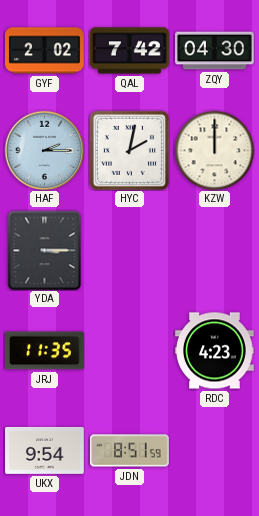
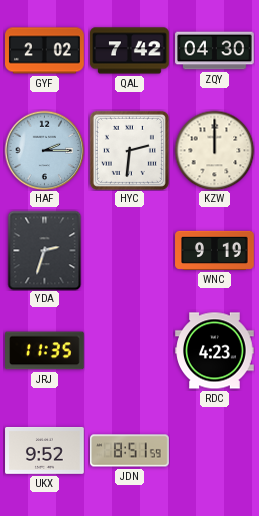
HYC: 2:02 -> 2:31 (129, 150)
YDA: 3:15 -> 2:33 (45, 250)
WNC: none -> 9:19 (215, 250)
UKX: 9:54 -> 9:52 (45, 451)
